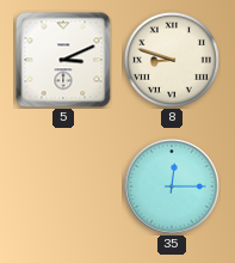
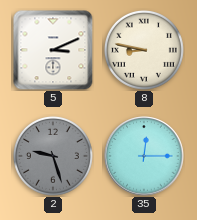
8: 8:48 -> 8:47 (144, 50)
2: none -> 9:27 (53, 156)
